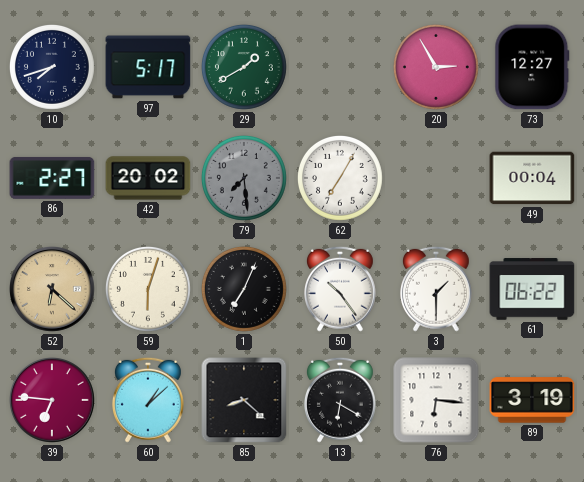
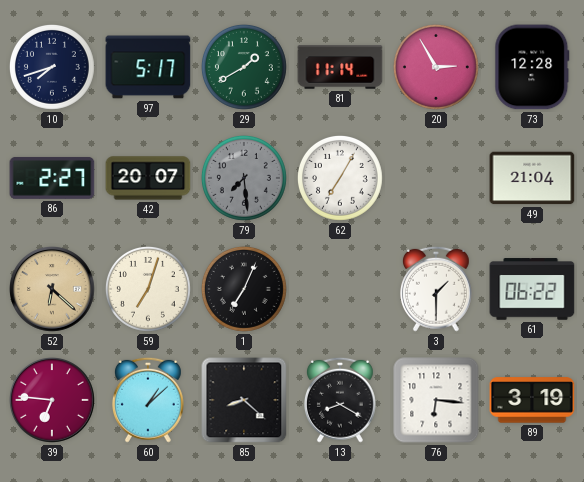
81: none -> 11:14 (340, 67)
73: 12:27 -> 12:28 (532, 67)
42: 20:02 -> 20:07 (148, 178)
49: 00:04 -> 21:04 (532, 178)
59: 6:03 -> 7:03 (148, 289)
50: 10:24 -> none (340, 289)
13: 6:20 -> 8:20 (340, 400)
